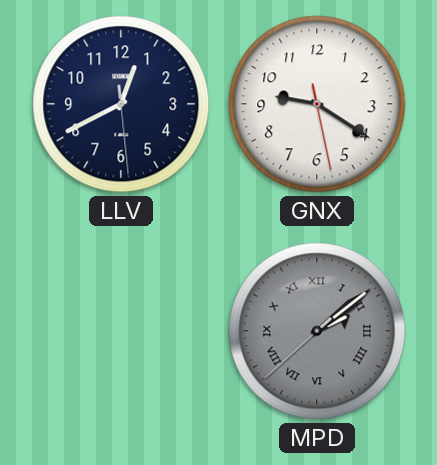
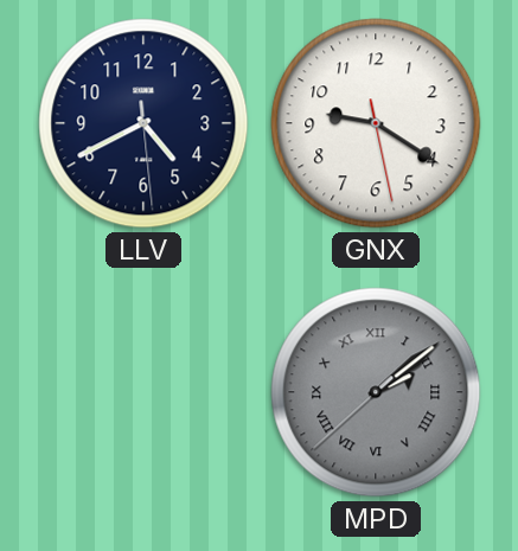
LLV: 12:40 -> 4:40 (143, 123)
